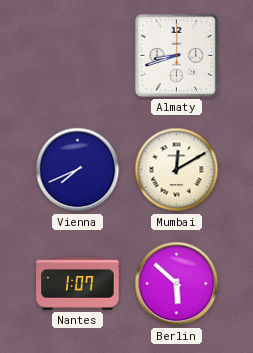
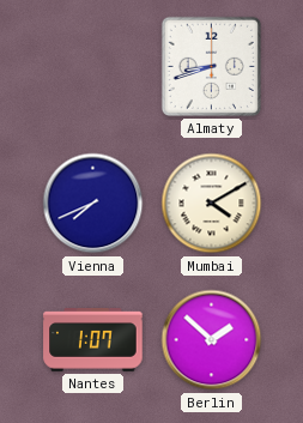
Mumbai: 12:10 -> 4:10 (212, 204)
Berlin: 5:52 -> 1:52 (212, 340)
